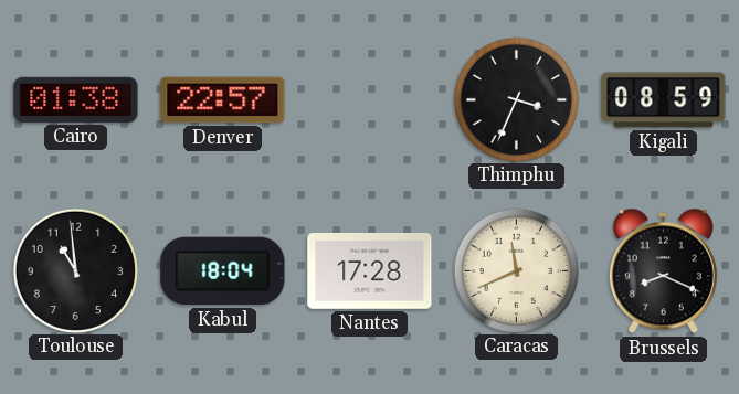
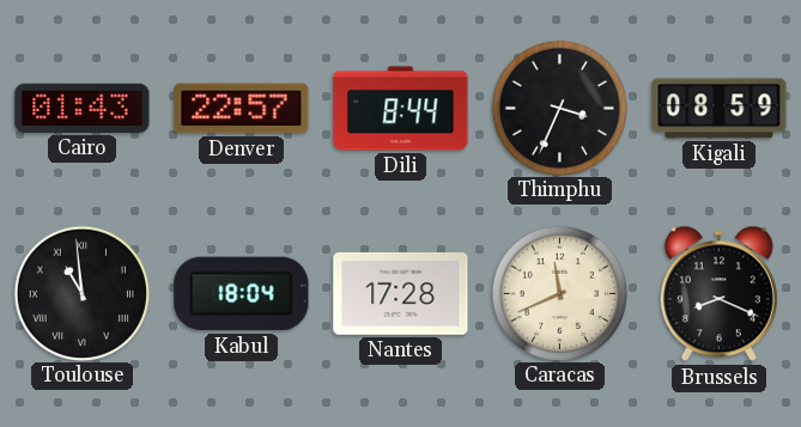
Cairo: 01:38 -> 01:43 (83, 108)
Dili: none -> 8:44 (401, 109)
Toulouse numerals: Arabic -> Roman (81, 293)
